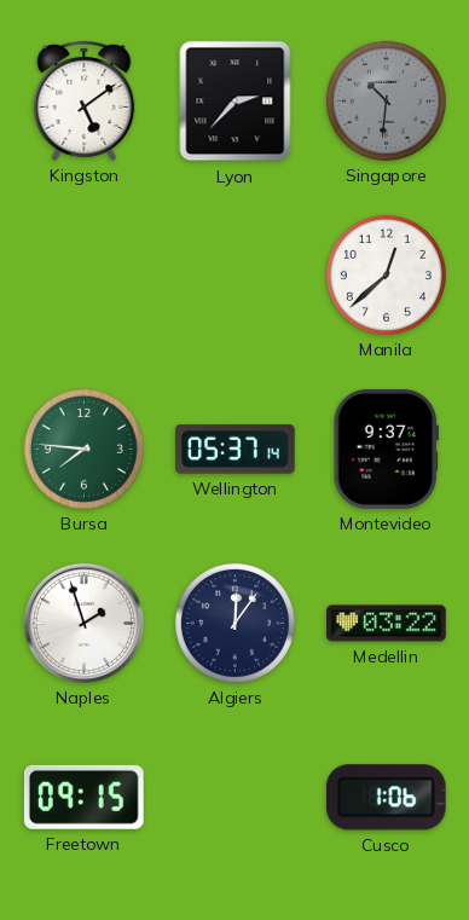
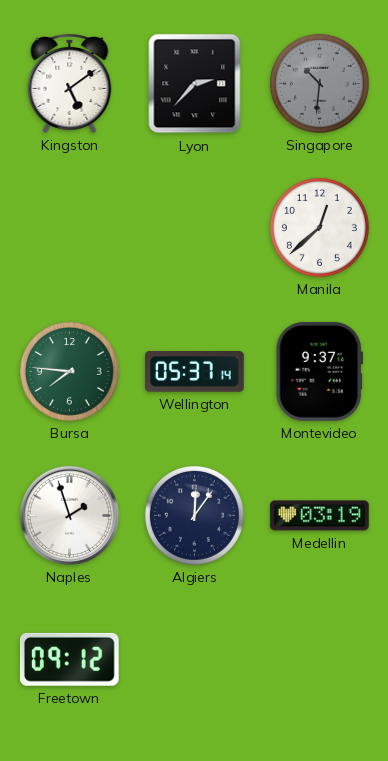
Medellin: 03:22 -> 03:19 (320, 516)
Freetown: 09:15 -> 09:12 (69, 659)
Cusco: 1:06 -> none (386, 798)
